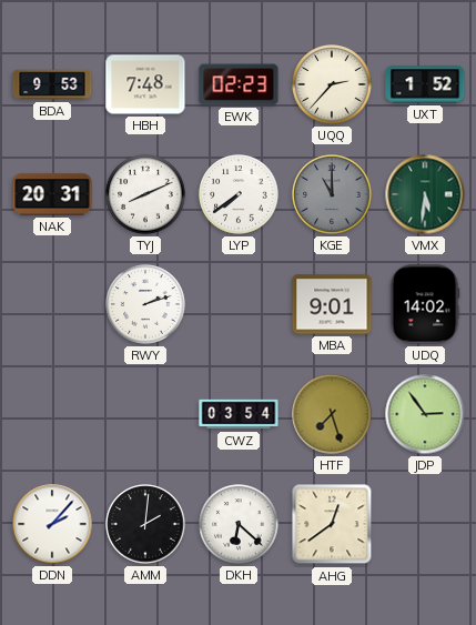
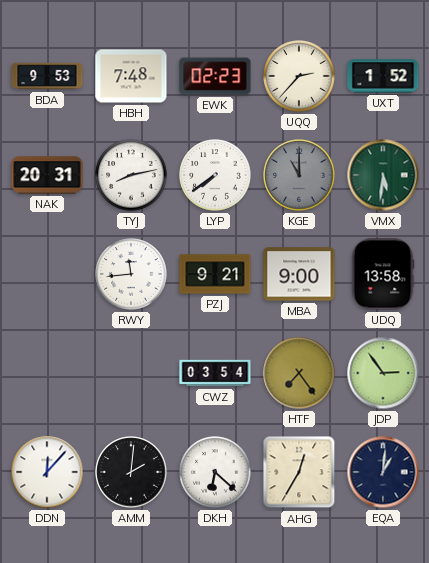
TYJ: 8:11 -> 8:13 (131, 175)
RWY: 2:12 -> 11:44 (131, 274)
PZJ: none -> 9:21 (215, 274)
MBA: 9:01 -> 9:00 (299, 274)
UDQ: 14:02 -> 13:58 (383, 274)
HTF: 7:27 -> 7:24 (299, 373)
DDN: 2:07 -> 12:07 (47, 472)
AHG: 12:39 -> 12:35 (299, 472)
EQA: none -> 1:01 (383, 472)
